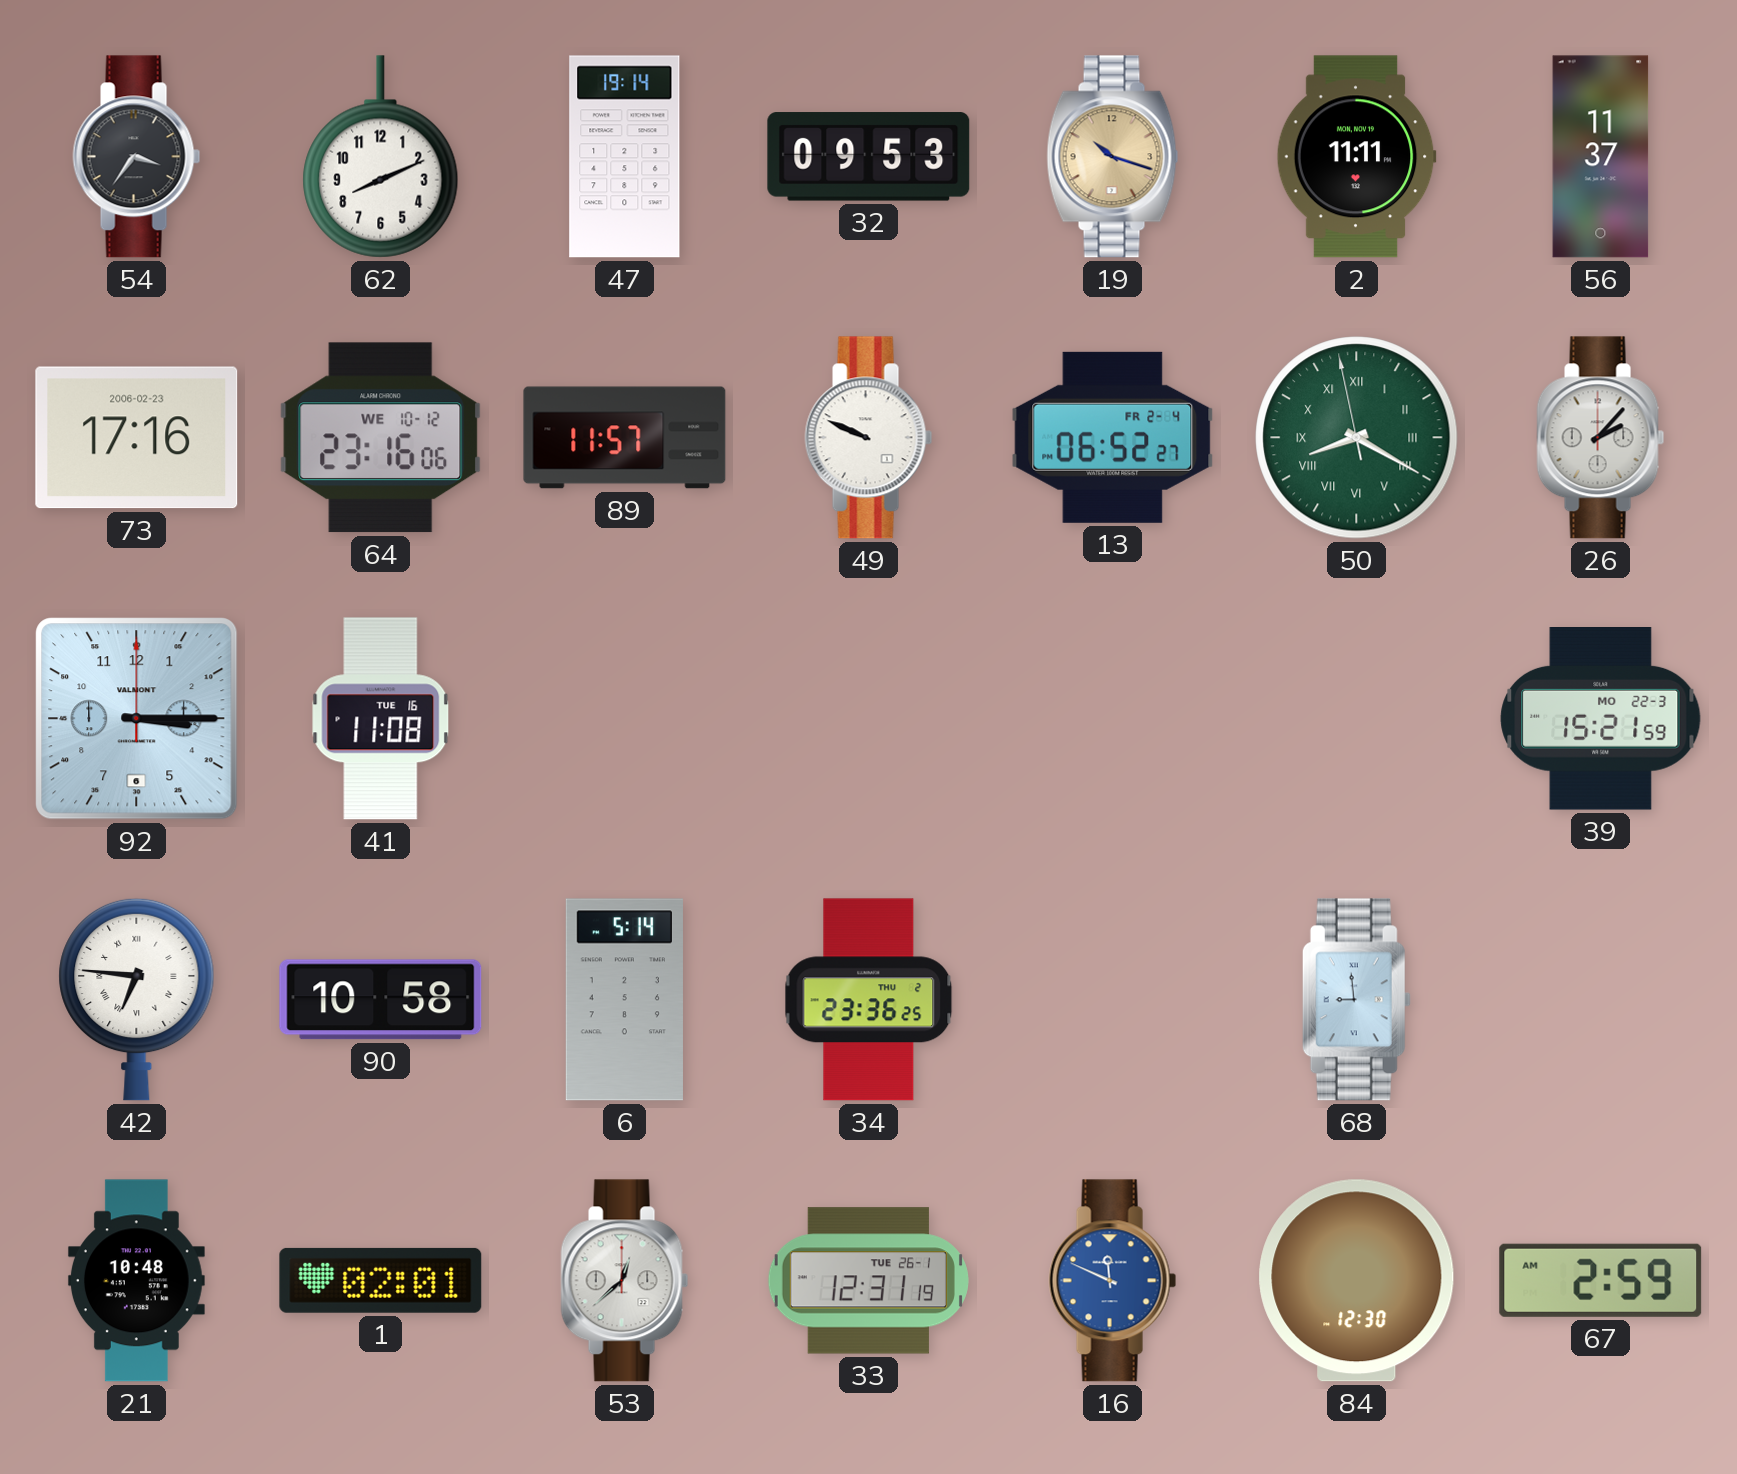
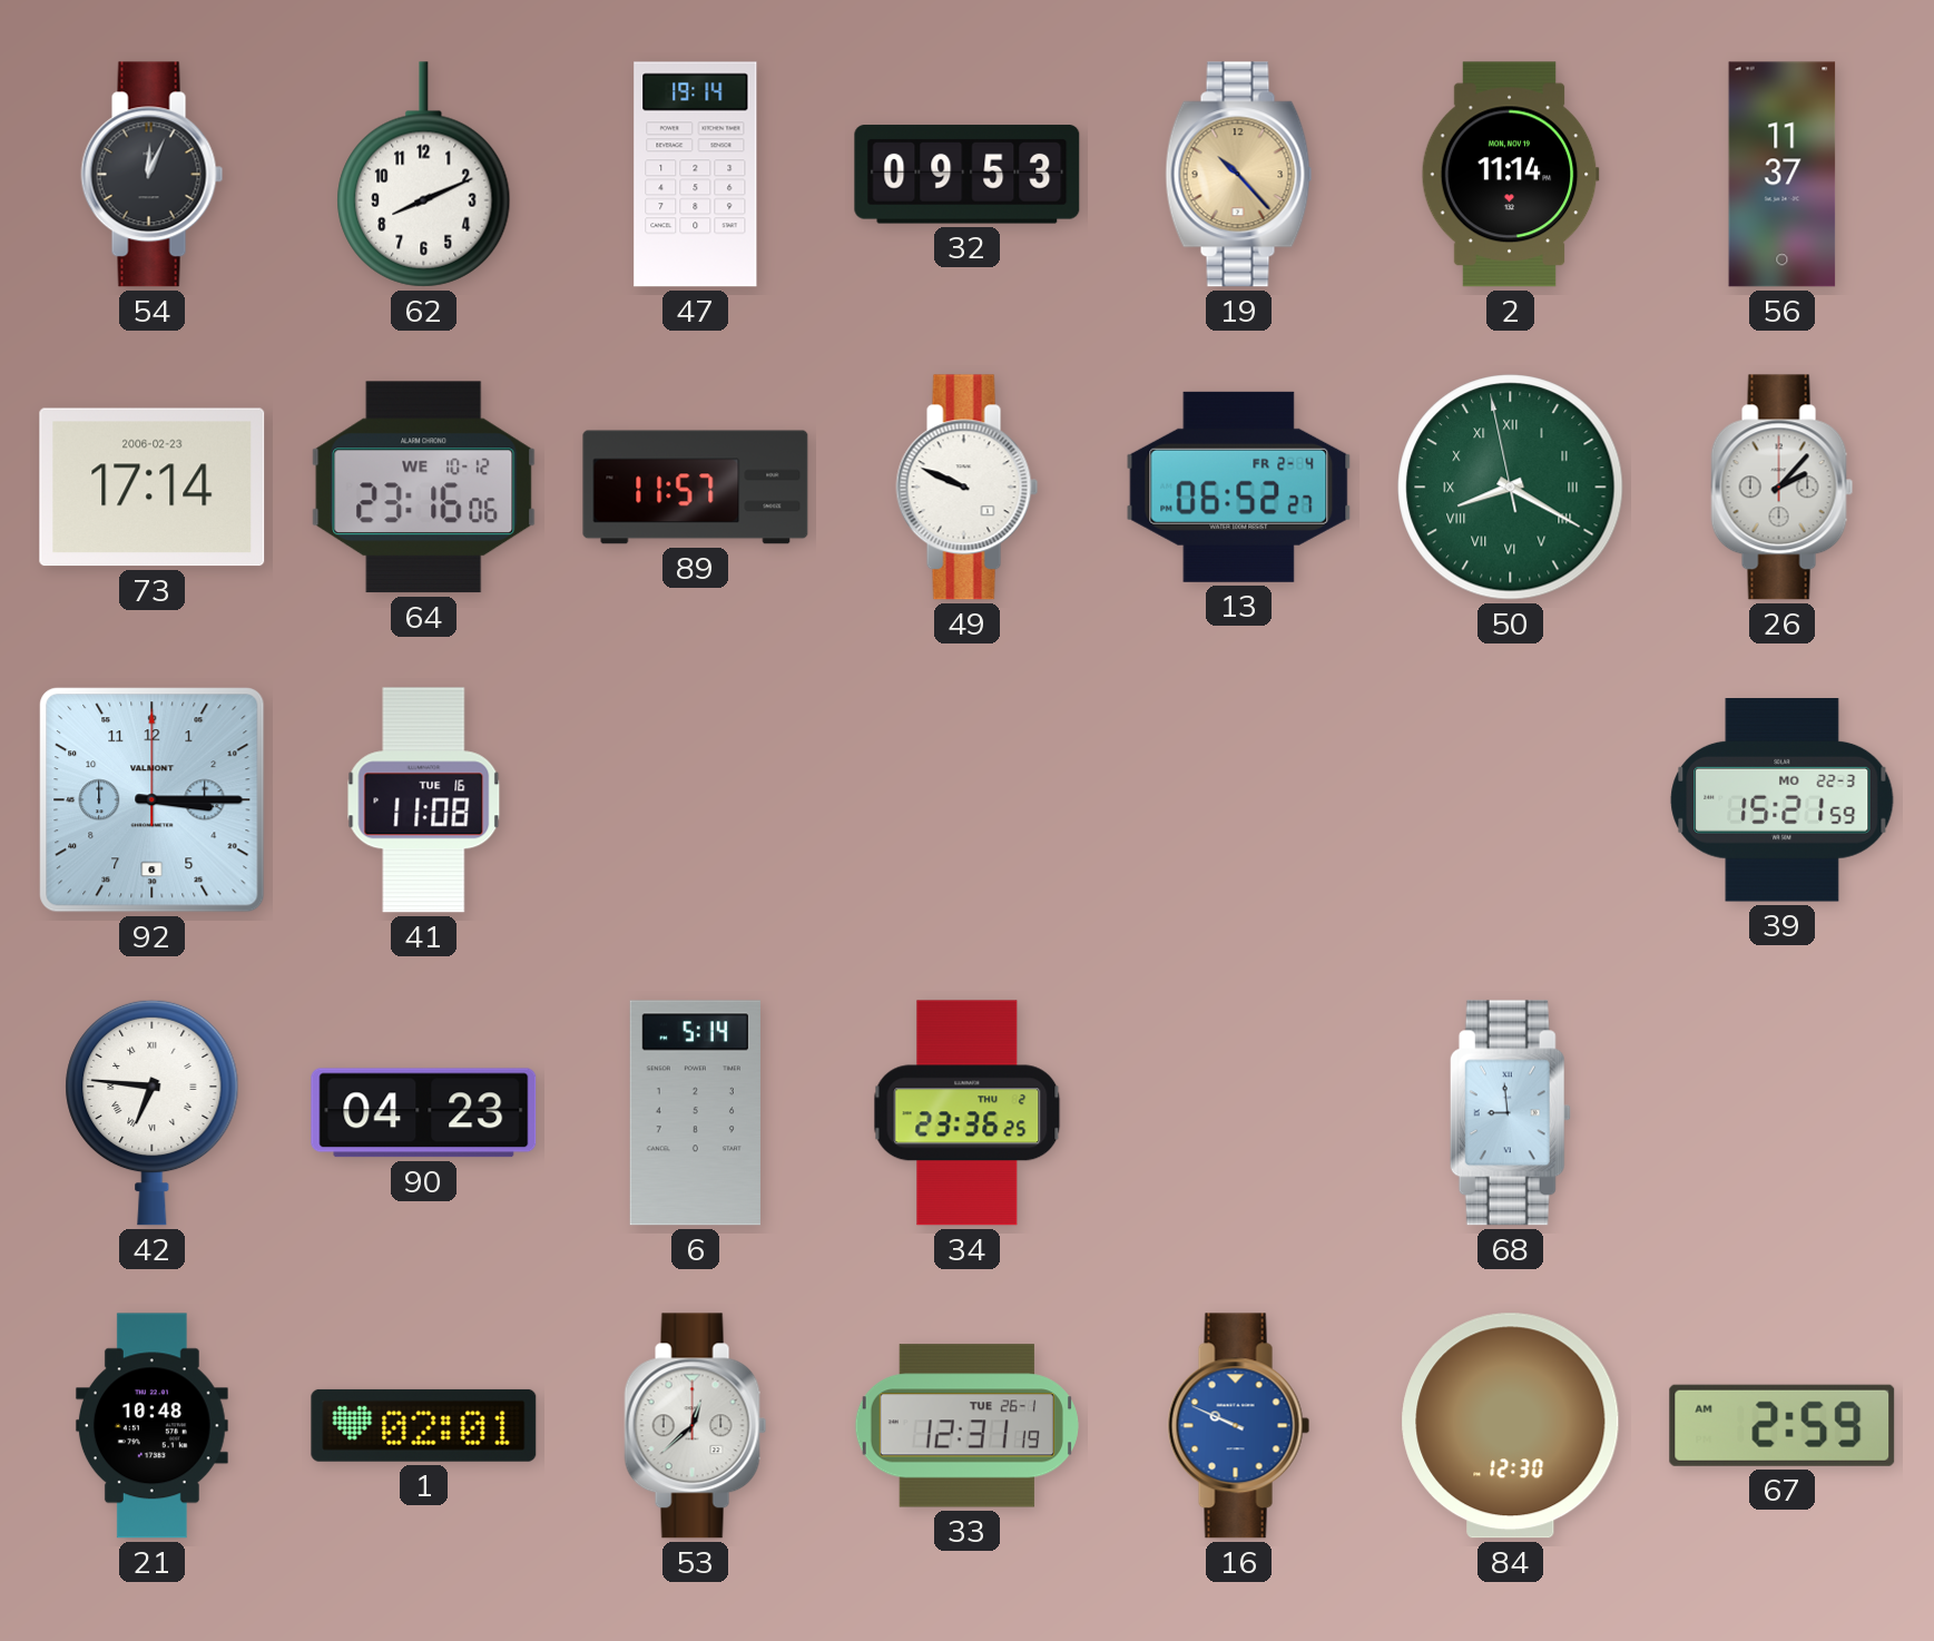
54: 3:36 -> 12:04 (153, 175)
19: 10:18 -> 10:23 (1239, 175)
2: 11:11 -> 11:14 (1510, 175)
73: 17:16 -> 17:14 (153, 488)
90: 10:58 -> 04:23 (424, 1113)
16: 11:49 -> 9:49 (1239, 1426)
